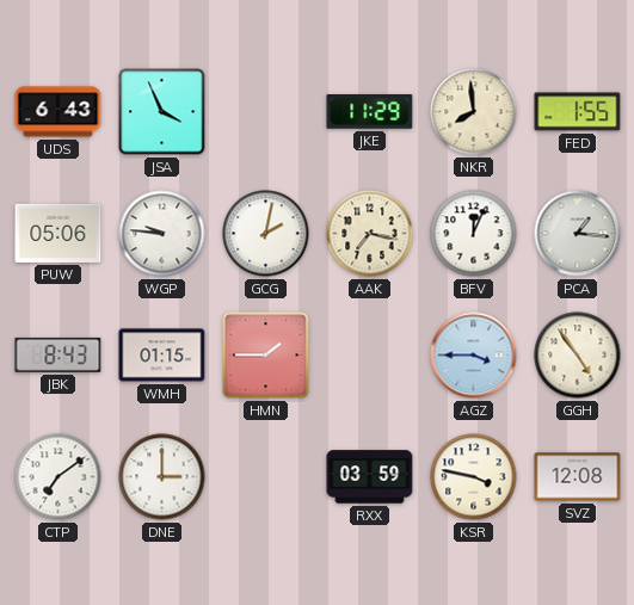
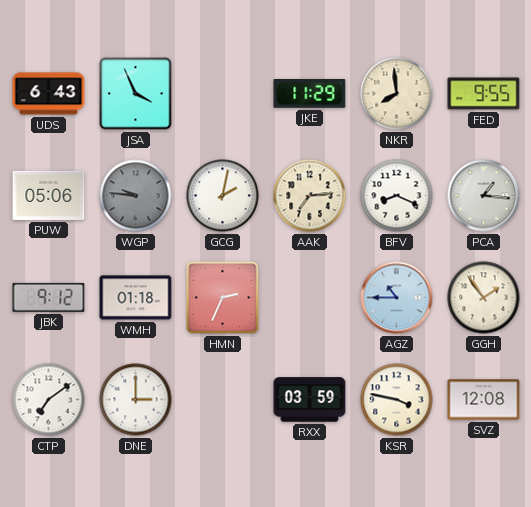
FED: 1:55 -> 9:55 (484, 94)
WGP dial: white -> grey (136, 196)
AAK: 7:17 -> 7:14 (310, 196)
BFV: 12:04 -> 8:19 (397, 196)
JBK: 8:43 -> 9:12 (49, 297)
WMH: 01:15 -> 01:18 (136, 298)
HMN: 1:45 -> 2:34 (223, 298)
AGZ: 3:45 -> 10:45 (397, 298)
GGH: 4:54 -> 1:54 (484, 298)
